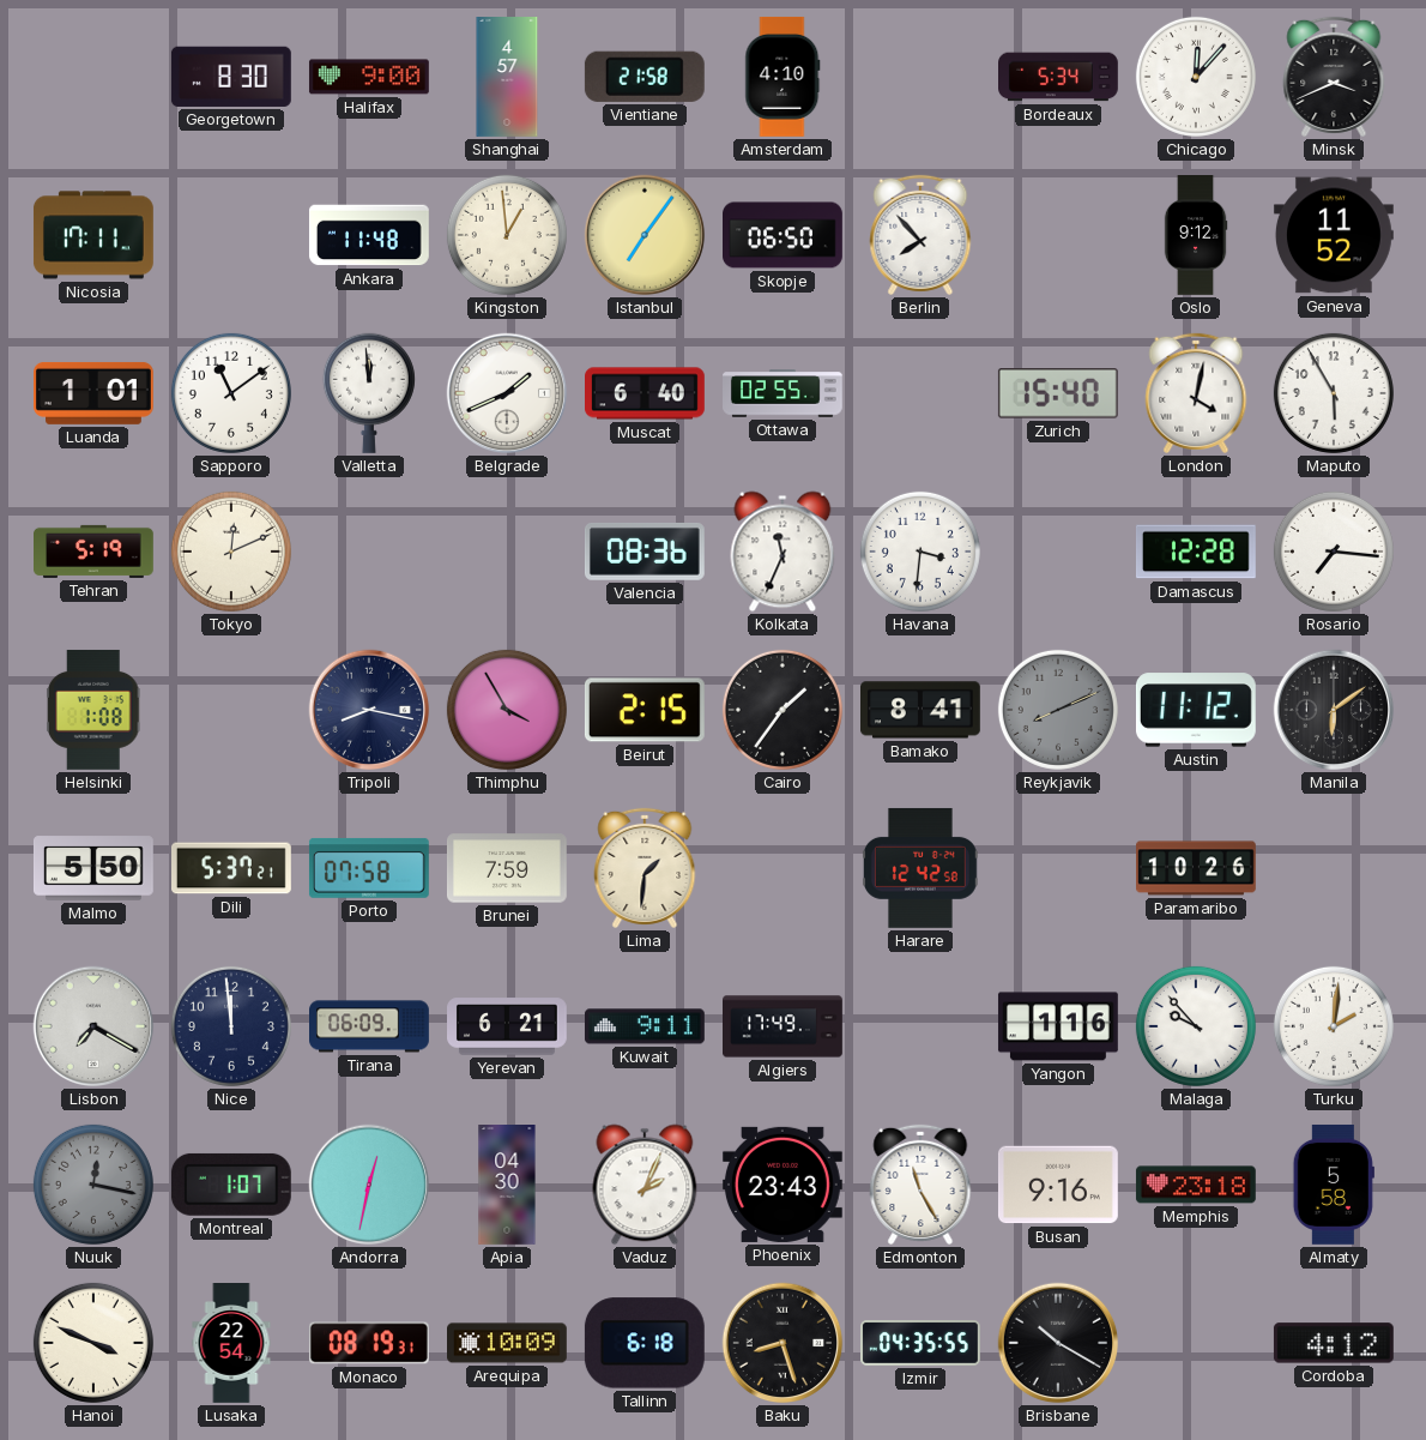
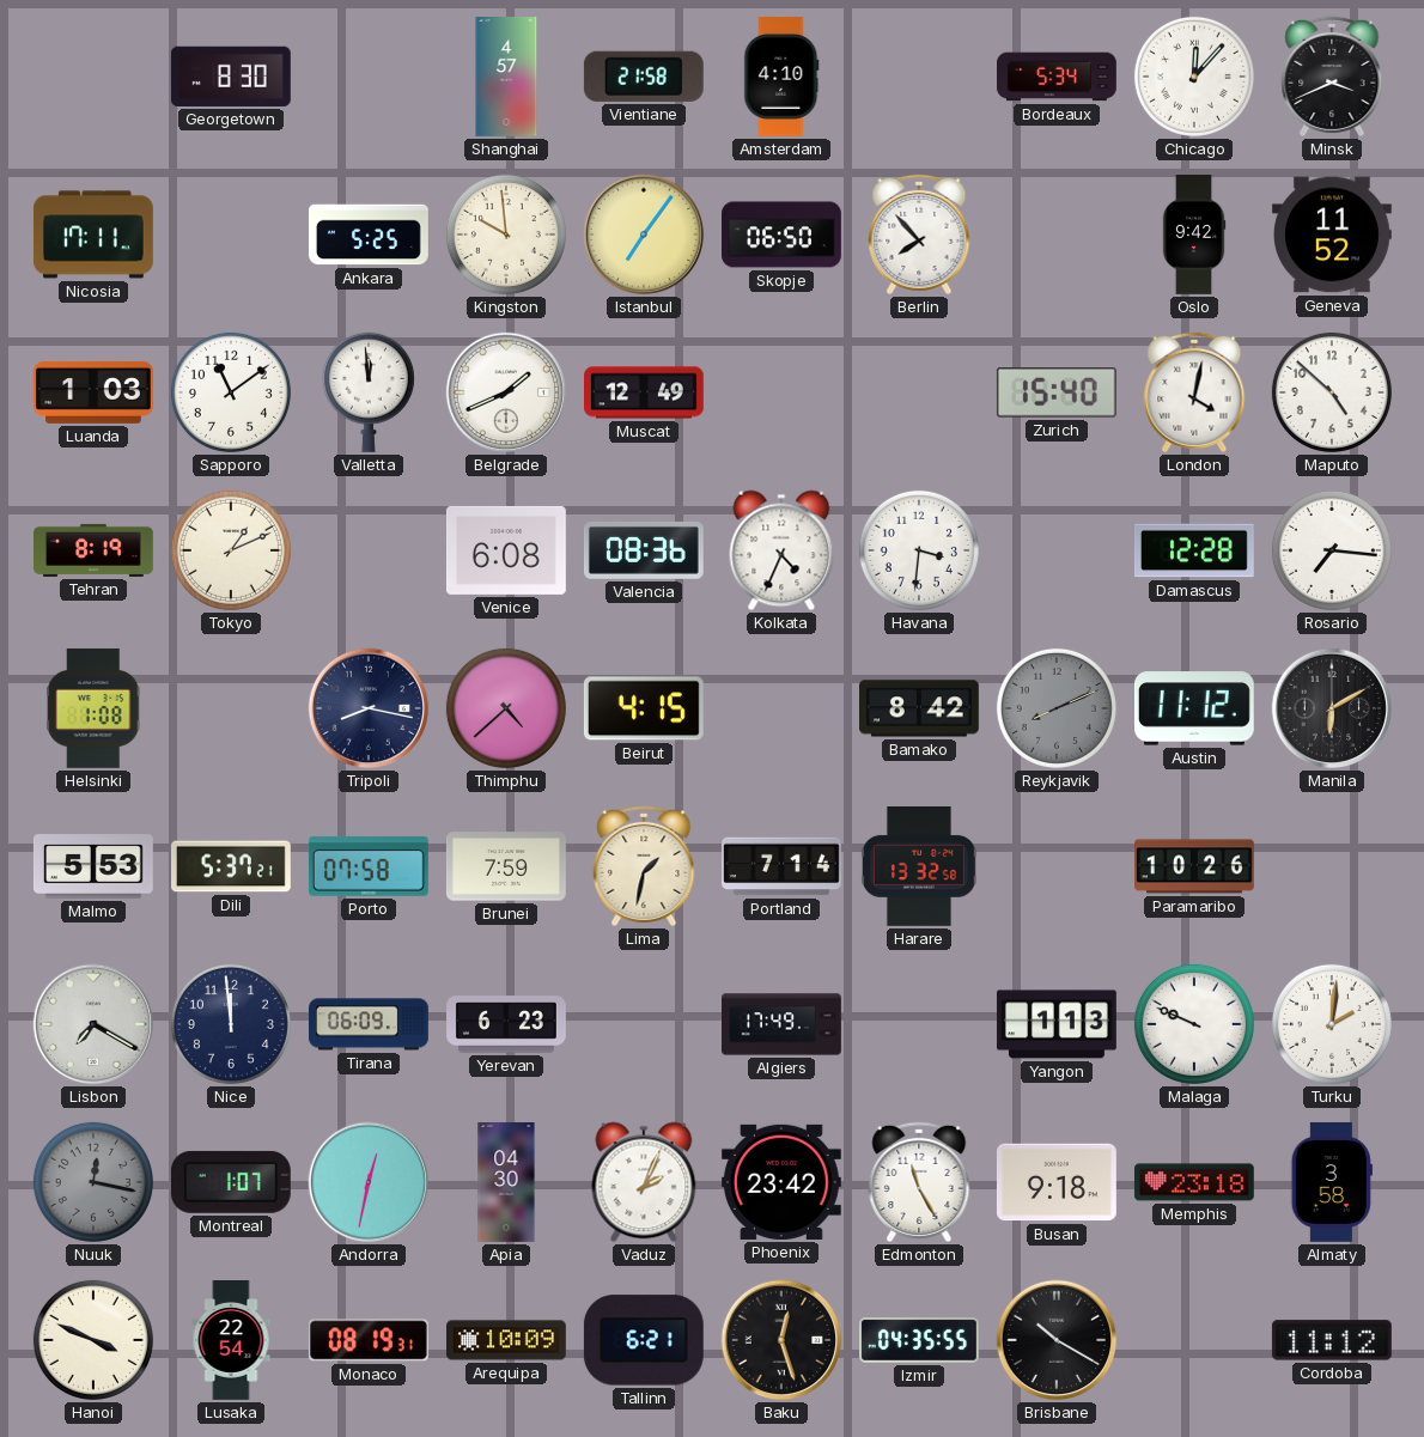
Halifax: 9:00 -> none (369, 77)
Ankara: 11:48 -> 5:25 (369, 235)
Kingston: 12:59 -> 9:59 (506, 235)
Oslo: 9:12 -> 9:42 (1194, 236)
Luanda: 1:01 -> 1:03 (95, 392)
Muscat: 6:40 -> 12:49 (645, 392)
Ottawa: 02:55 -> none (784, 393)
Maputo: 5:55 -> 4:52 (1332, 392)
Tehran: 5:19 -> 8:19 (95, 550)
Tokyo: 12:11 -> 1:11 (231, 550)
Venice: none -> 6:08 (506, 550)
Kolkata: 11:34 -> 4:34 (781, 550)
Thimphu: 3:55 -> 4:38 (506, 708)
Beirut: 2:15 -> 4:15 (644, 708)
Cairo: 1:36 -> none (783, 710)
Bamako: 8:41 -> 8:42 (920, 708)
Manila: 6:09 -> 6:10 (1332, 708)
Malmo: 5:50 -> 5:53 (93, 866)
Lima: 1:31 -> 1:32 (644, 866)
Portland: none -> 7:14 (783, 866)
Harare: 12:42 -> 13:32 (920, 866)
Yerevan: 6:21 -> 6:23 (507, 1024)
Kuwait: 9:11 -> none (645, 1026)
Yangon: 1:16 -> 1:13 (1057, 1024)
Malaga: 9:53 -> 9:49 (1194, 1024)
Phoenix: 23:43 -> 23:42 (781, 1182)
Busan: 9:16 -> 9:18 (1057, 1182)
Almaty: 5:58 -> 3:58 (1332, 1182)
Tallinn: 6:18 -> 6:21 (644, 1340)
Baku: 8:27 -> 12:27 (781, 1340)
Cordoba: 4:12 -> 11:12 (1332, 1340)
